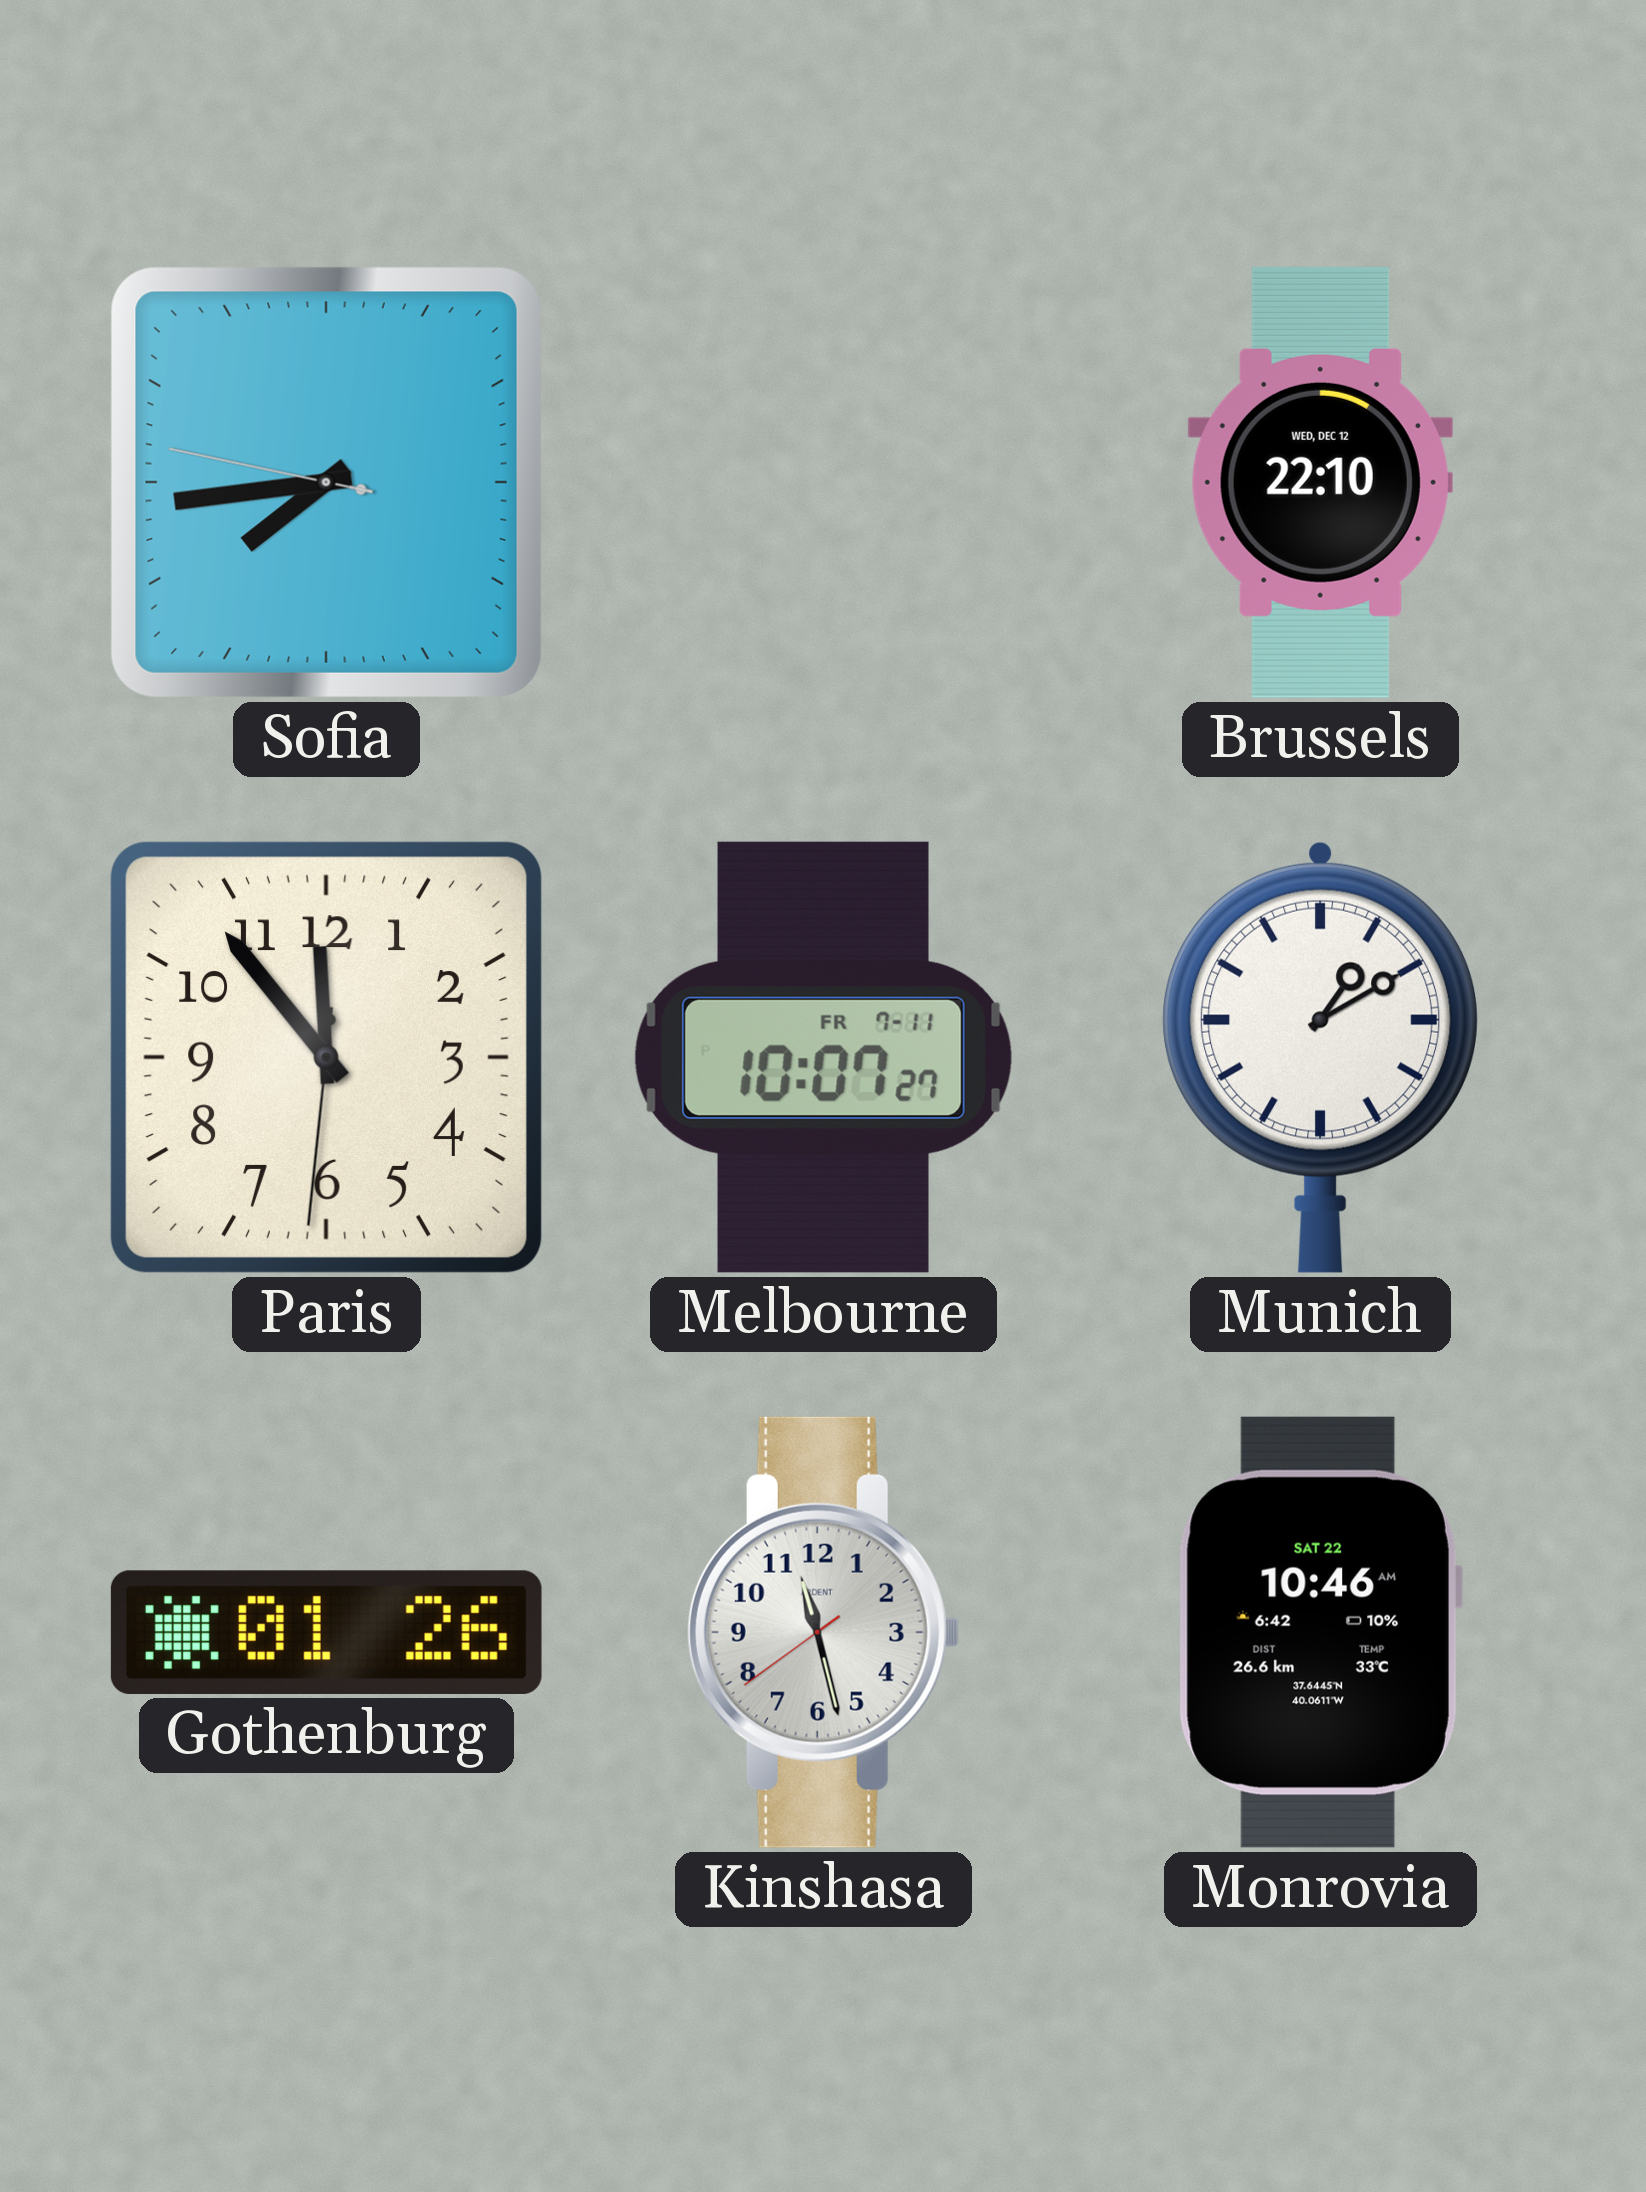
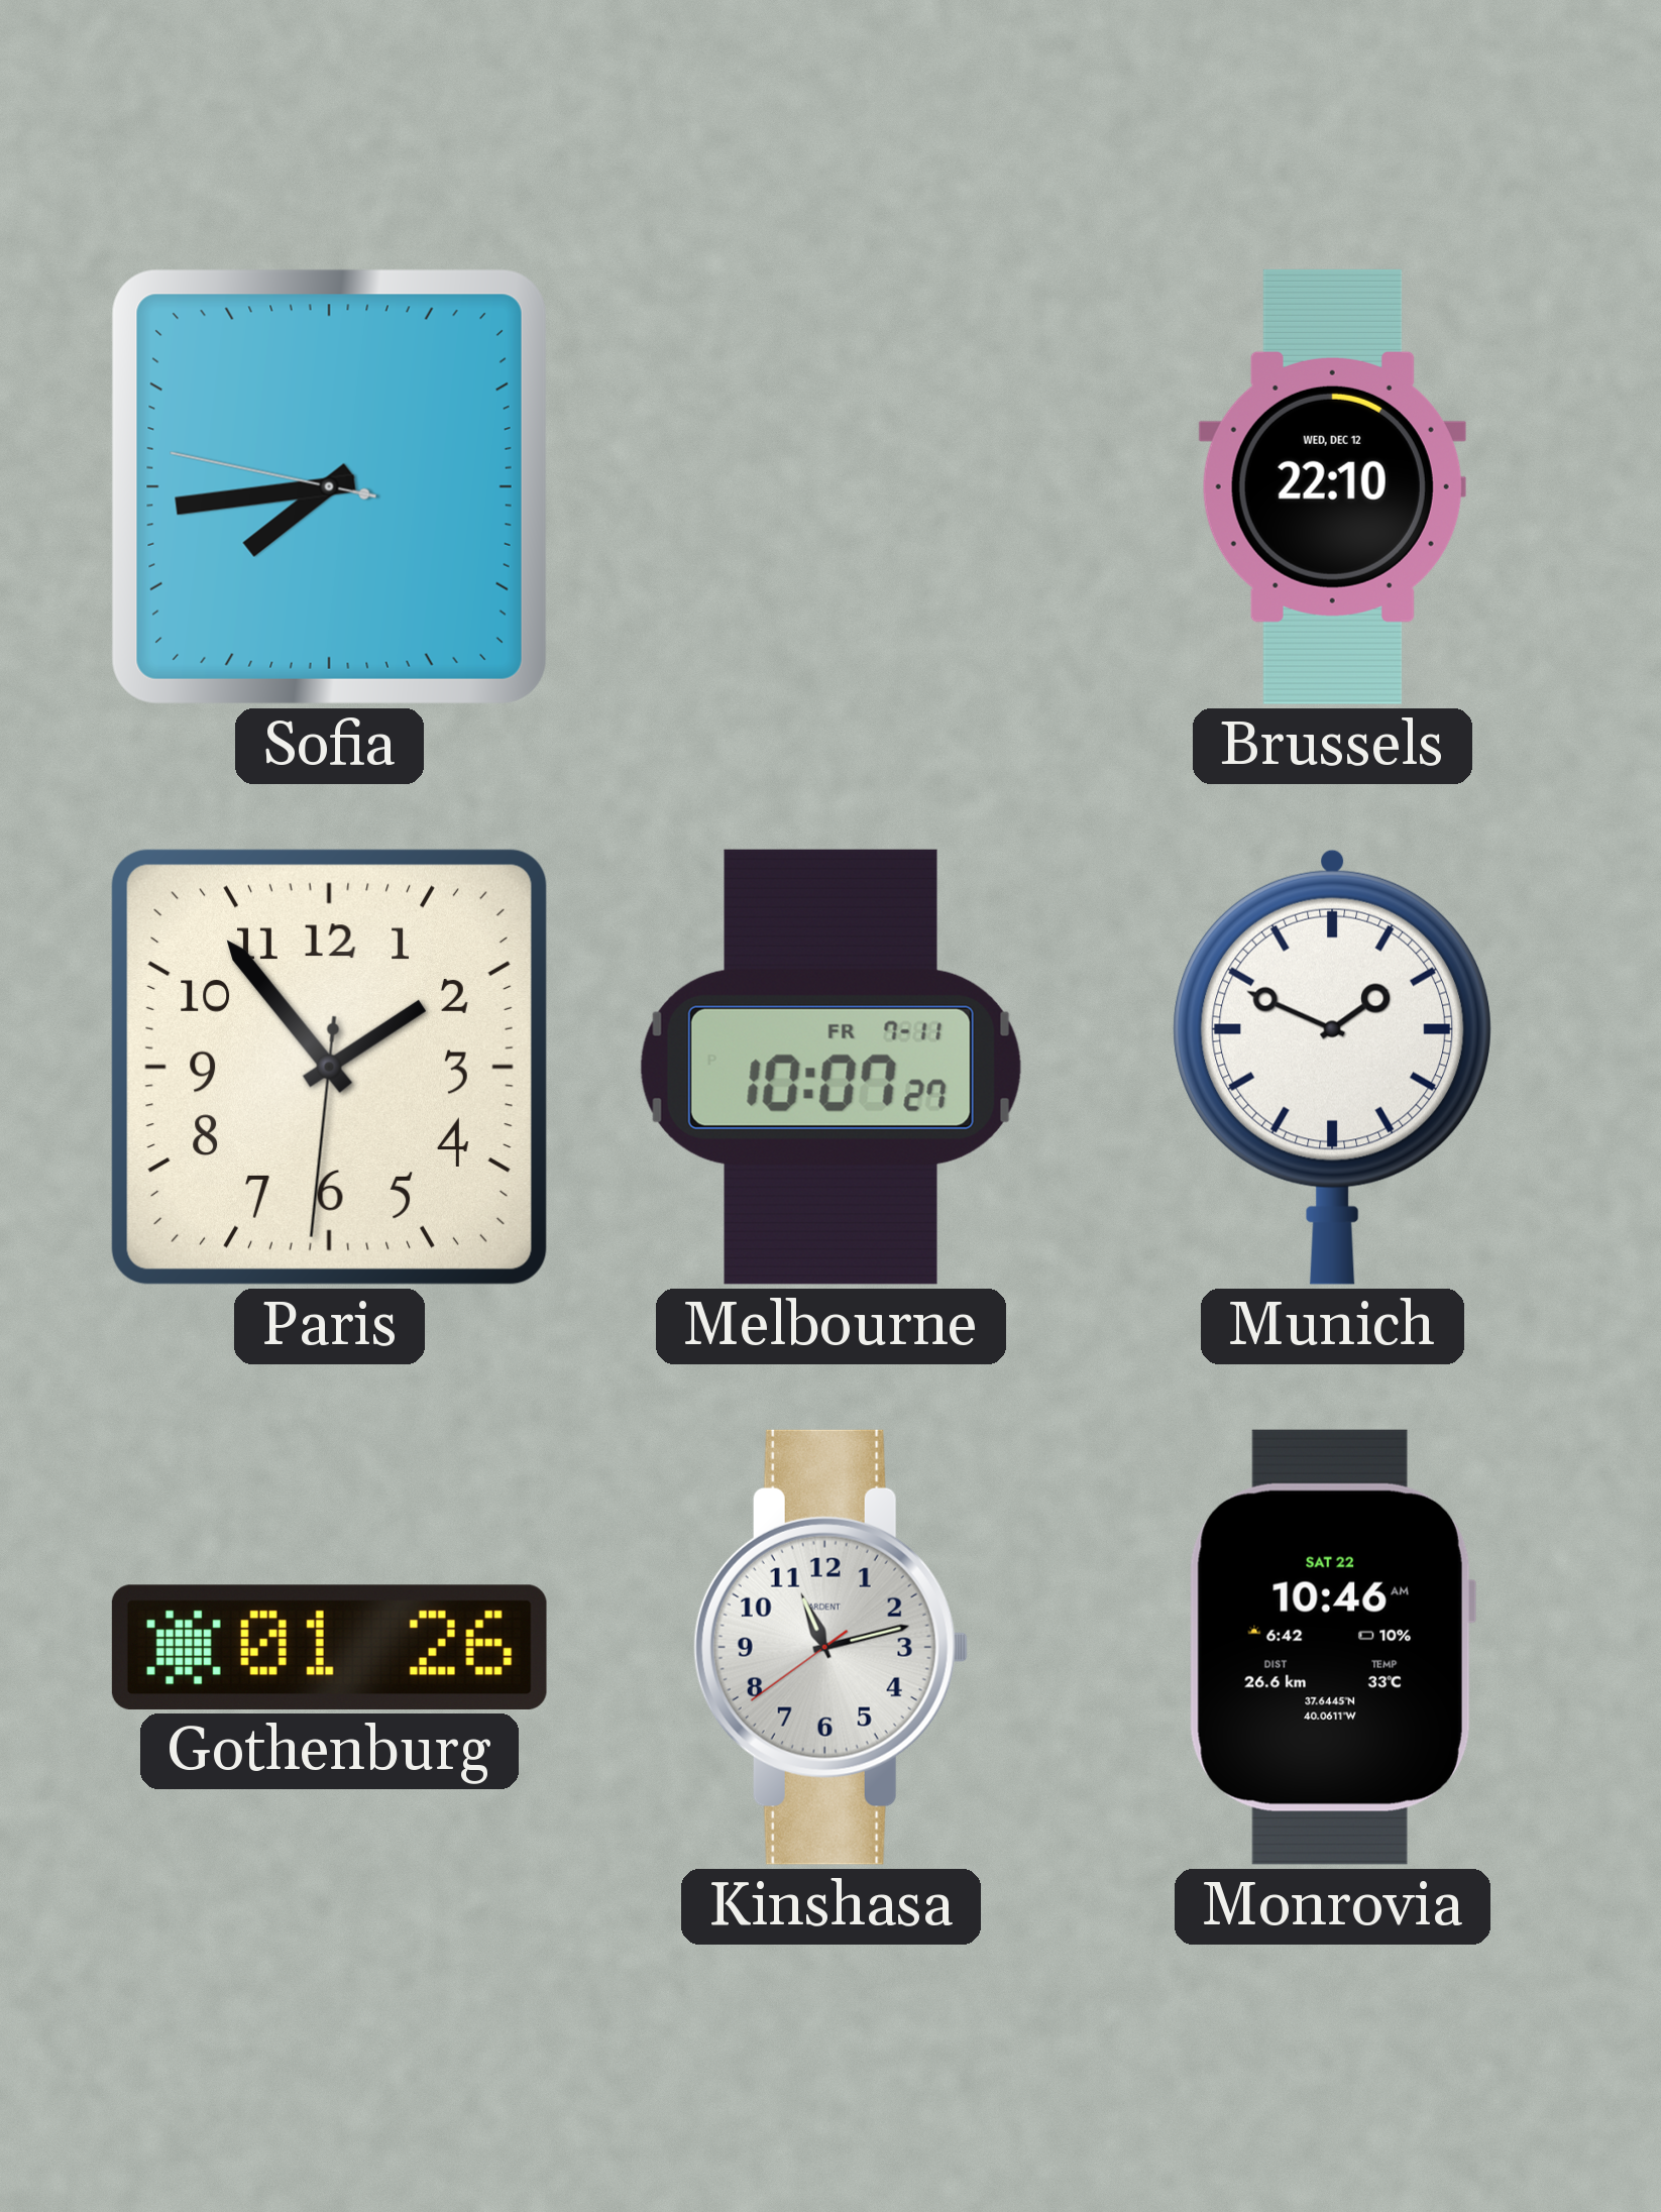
Paris: 11:53 -> 1:53 (329, 1067)
Munich: 1:10 -> 1:49 (1332, 1067)
Kinshasa: 11:27 -> 11:12 (830, 1647)
